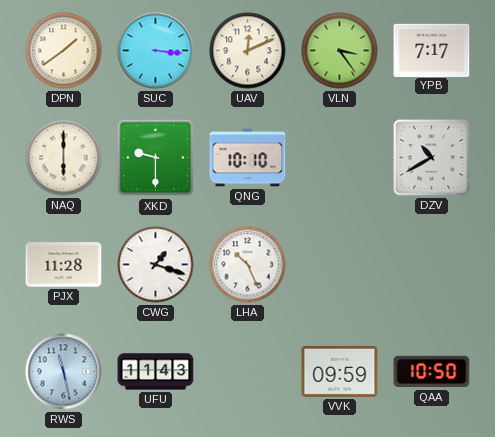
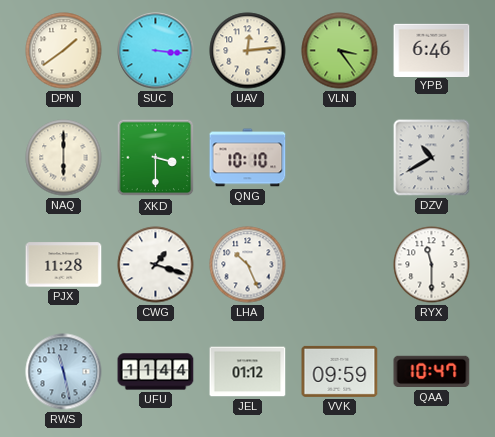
UAV: 12:11 -> 12:14 (248, 51)
YPB: 7:17 -> 6:46 (432, 50)
XKD: 9:30 -> 3:30 (156, 158)
RYX: none -> 11:30 (432, 265)
UFU: 11:43 -> 11:44 (156, 372)
JEL: none -> 01:12 (248, 372)
QAA: 10:50 -> 10:47 (432, 372)
